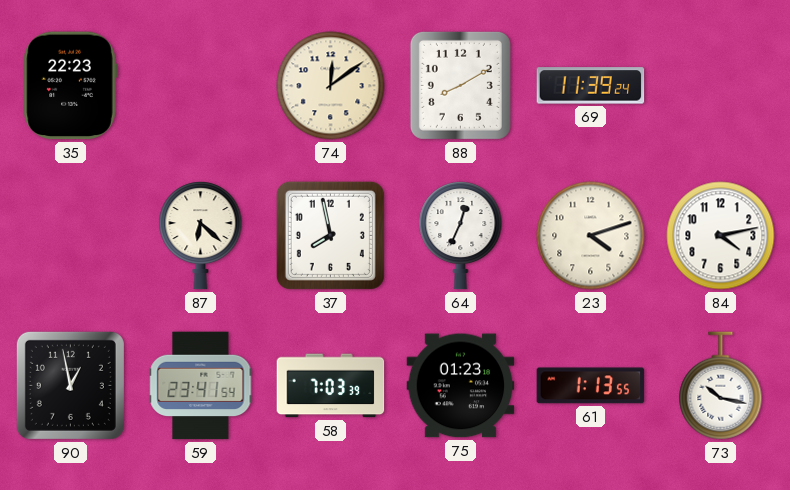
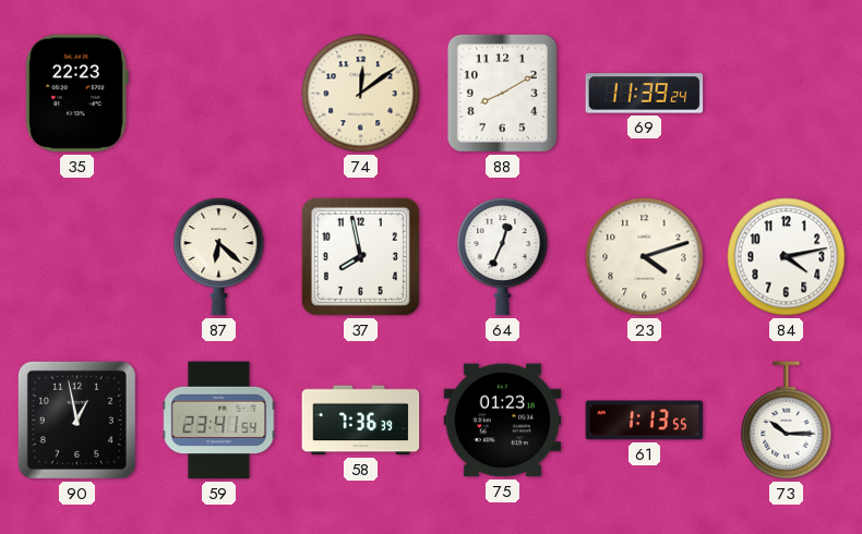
58: 7:03 -> 7:36 (361, 421)
73: 10:17 -> 10:15 (787, 421)
